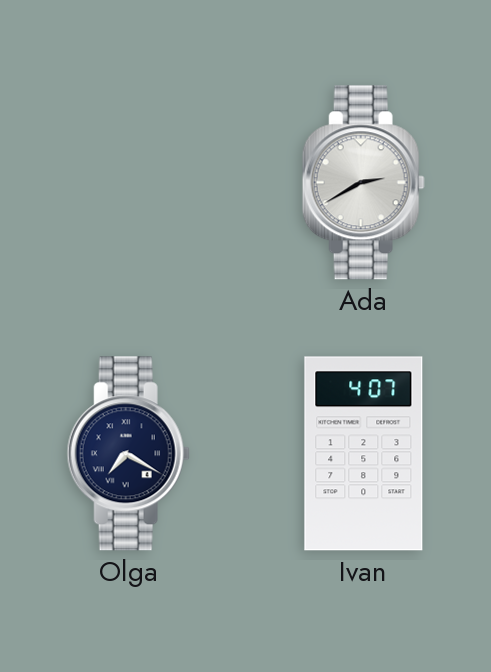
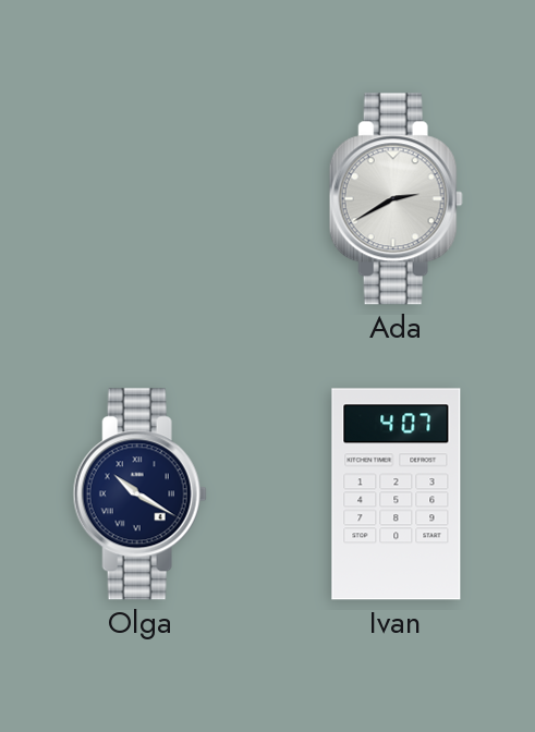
Olga: 7:20 -> 10:20 (139, 495)
